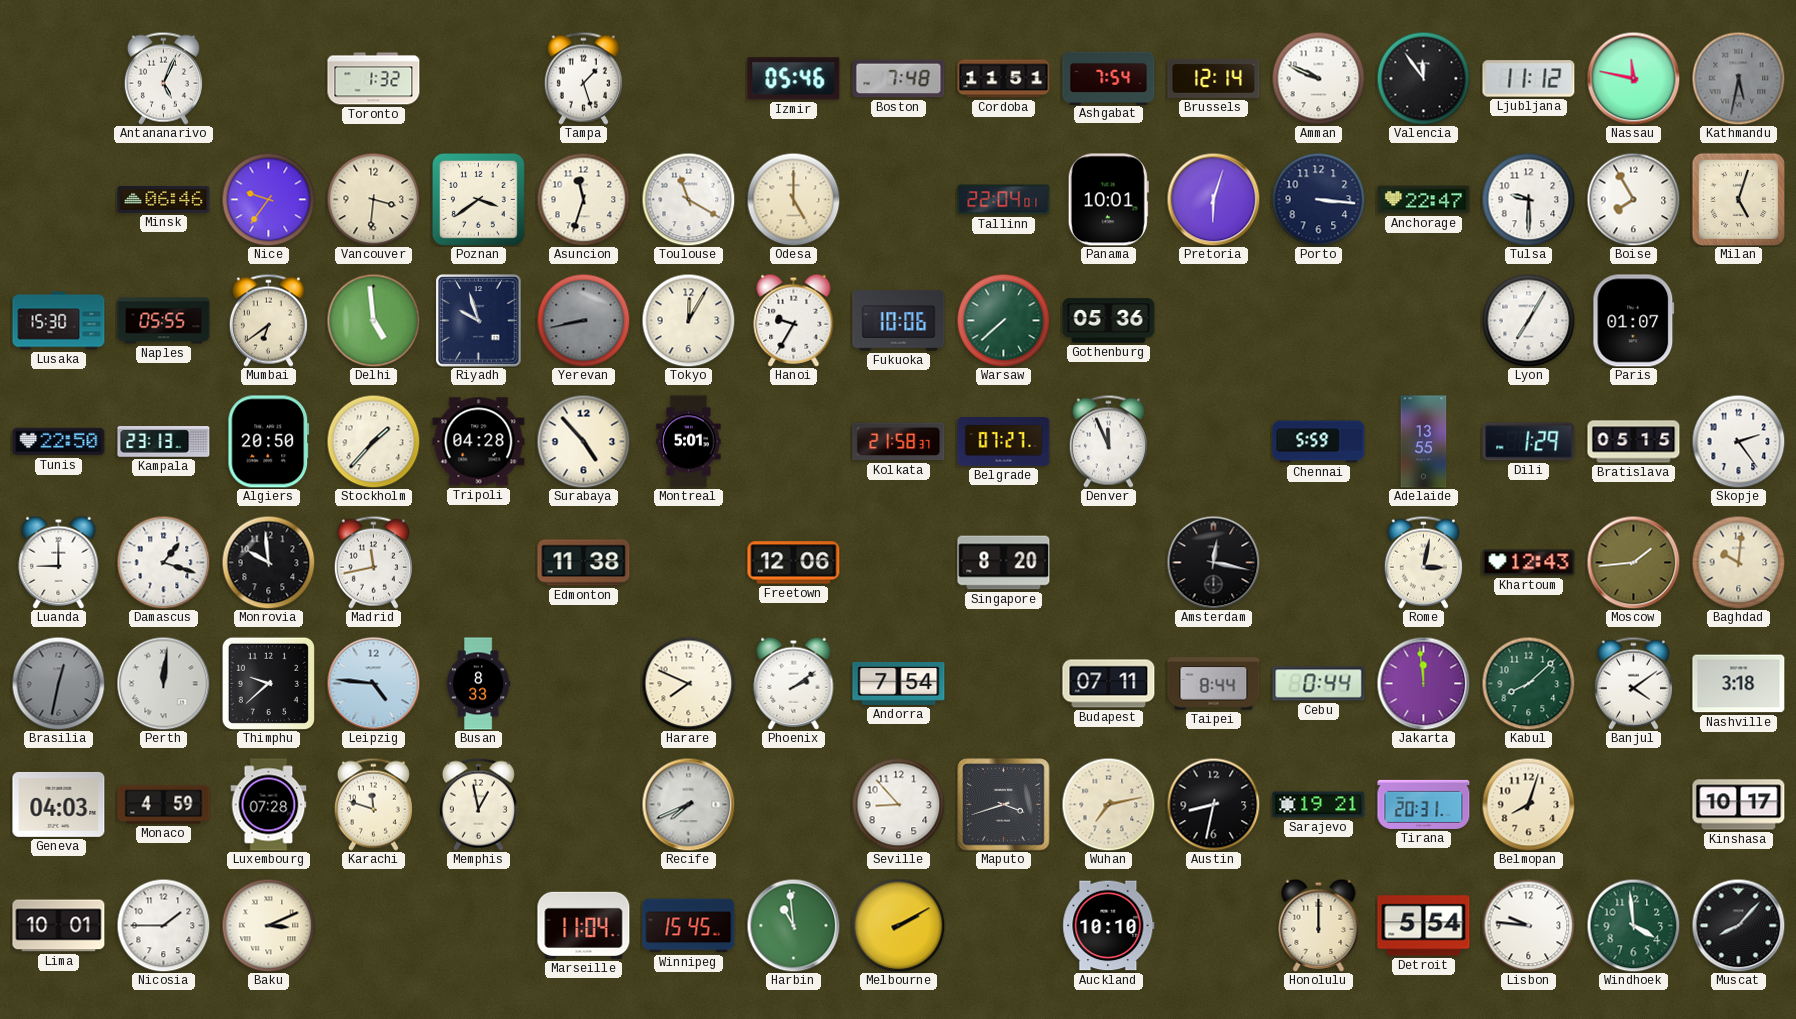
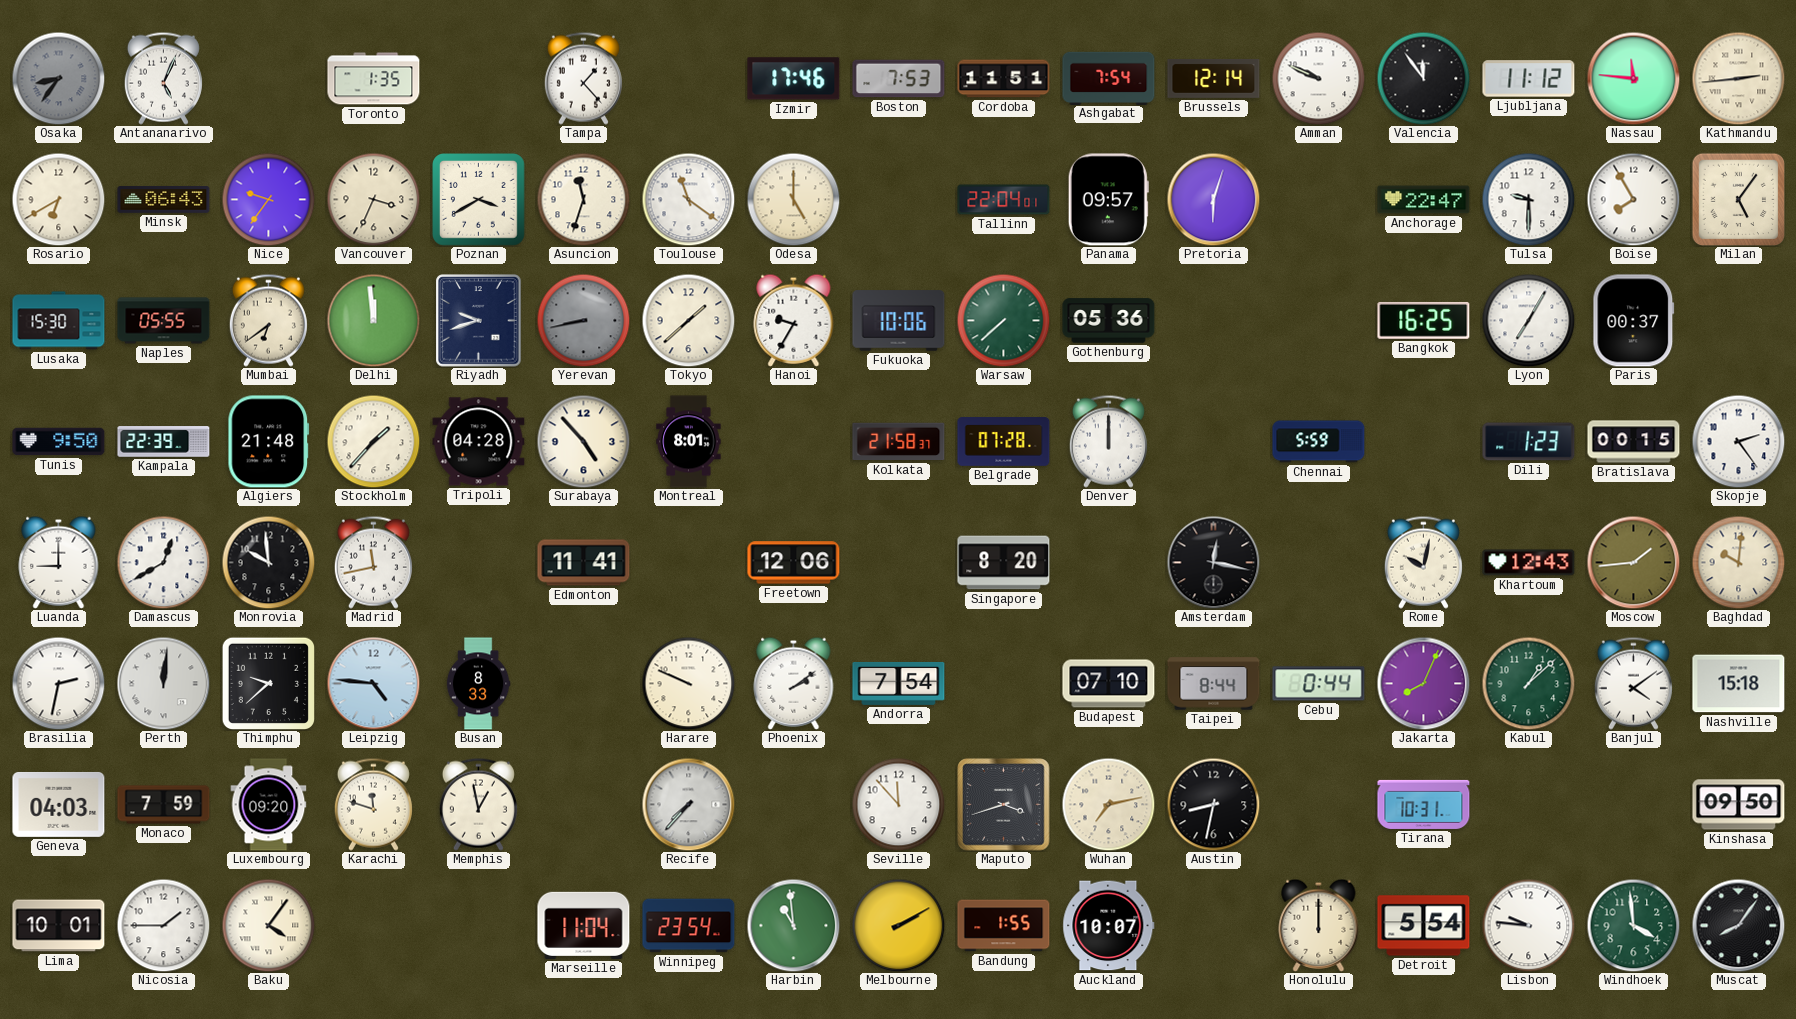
Osaka: none -> 8:36 (58, 78)
Toronto: 1:32 -> 1:35 (374, 79)
Tampa: 1:27 -> 1:23 (583, 78)
Izmir: 05:46 -> 17:46 (794, 79)
Boston: 7:48 -> 7:53 (899, 79)
Nassau: 11:47 -> 11:46 (1633, 78)
Kathmandu: 5:32 -> 2:44 (1738, 78)
Kathmandu dial: grey -> cream (1738, 78)
Rosario: none -> 6:40 (58, 199)
Minsk: 06:46 -> 06:43 (164, 200)
Vancouver: 3:31 -> 3:34 (373, 199)
Poznan: 3:39 -> 3:40 (479, 200)
Toulouse: 11:20 -> 11:21 (688, 199)
Panama: 10:01 -> 09:57 (1108, 200)
Porto: 3:16 -> none (1318, 199)
Milan: 5:03 -> 5:06 (1738, 199)
Delhi: 4:59 -> 11:59 (373, 320)
Riyadh: 9:57 -> 9:42 (479, 321)
Tokyo: 12:05 -> 1:38 (688, 320)
Bangkok: none -> 16:25 (1424, 320)
Paris: 01:07 -> 00:37 (1634, 321)
Tunis: 22:50 -> 9:50 (59, 442)
Kampala: 23:13 -> 22:39 (164, 442)
Algiers: 20:50 -> 21:48 (269, 442)
Montreal: 5:01 -> 8:01 (689, 442)
Belgrade: 07:27 -> 07:28 (1004, 442)
Denver: 11:56 -> 12:00 (1108, 441)
Adelaide: 13:55 -> none (1424, 442)
Dili: 1:29 -> 1:23 (1529, 442)
Bratislava: 05:15 -> 00:15 (1634, 442)
Damascus: 1:18 -> 12:40 (163, 562)
Edmonton: 11:38 -> 11:41 (584, 563)
Rome: 3:02 -> 10:02 (1423, 562)
Brasilia: 12:32 -> 2:32 (58, 683)
Brasilia dial: grey -> white (58, 683)
Harare: 7:49 -> 9:49 (688, 683)
Budapest: 07:11 -> 07:10 (1109, 684)
Jakarta: 11:59 -> 8:04 (1423, 683)
Kabul: 8:08 -> 1:08 (1528, 683)
Nashville: 3:18 -> 15:18 (1739, 684)
Monaco: 4:59 -> 7:59 (164, 805)
Luxembourg: 07:28 -> 09:20 (269, 805)
Recife: 7:41 -> 7:37 (688, 804)
Seville: 8:53 -> 11:53 (898, 804)
Sarajevo: 19:21 -> none (1319, 805)
Tirana: 20:31 -> 10:31 (1424, 804)
Belmopan: 8:03 -> none (1528, 804)
Kinshasa: 10:17 -> 09:50 (1739, 805)
Baku: 3:11 -> 4:06 (268, 925)
Winnipeg: 15:45 -> 23:54 (689, 926)
Bandung: none -> 1:55 (1004, 926)
Auckland: 10:10 -> 10:07 (1109, 926)
Muscat: 8:07 -> 8:06 (1738, 925)
